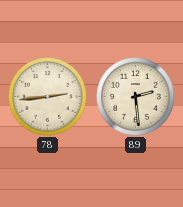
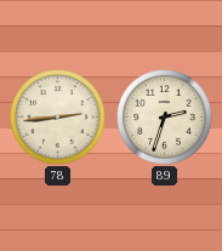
89: 2:29 -> 2:33 (165, 118)
